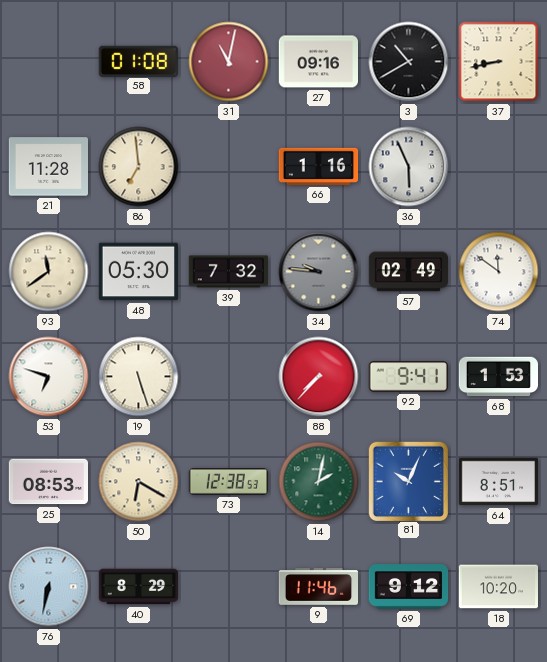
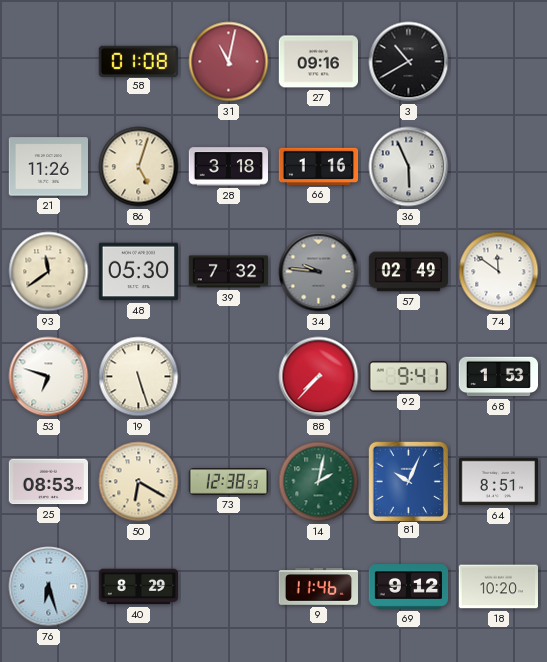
37: 8:43 -> none (499, 62)
21: 11:28 -> 11:26 (48, 167)
86: 6:59 -> 5:03 (139, 167)
28: none -> 3:18 (228, 167)
76: 6:32 -> 6:27 (49, 587)
